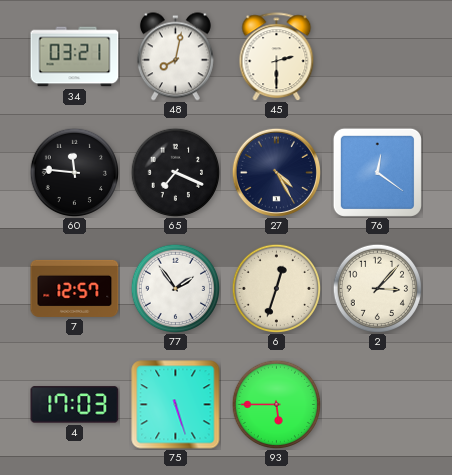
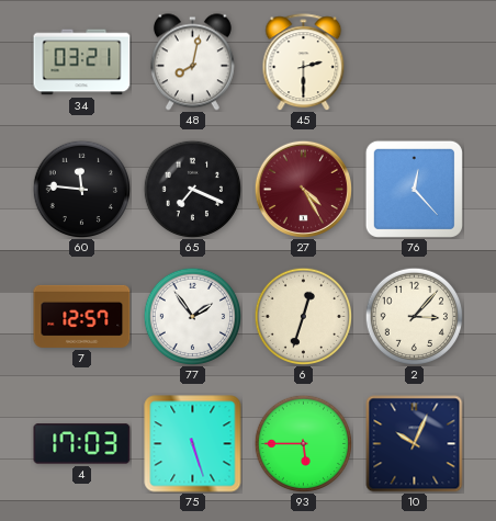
27 dial: navy -> burgundy (303, 189)
76: 12:21 -> 12:23 (414, 189)
10: none -> 10:04 (415, 444)
